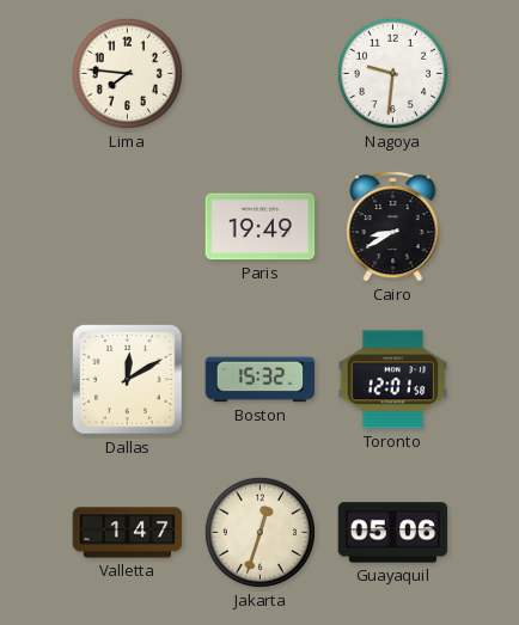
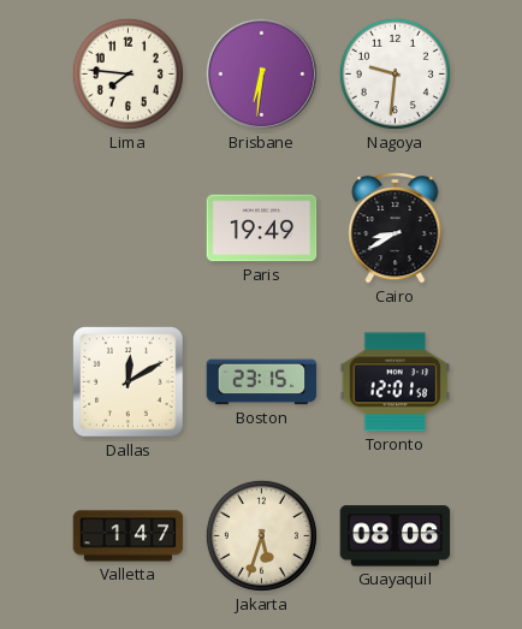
Brisbane: none -> 6:31 (261, 73)
Boston: 15:32 -> 23:15 (262, 382)
Jakarta: 12:33 -> 5:33 (261, 535)
Guayaquil: 05:06 -> 08:06 (396, 536)
